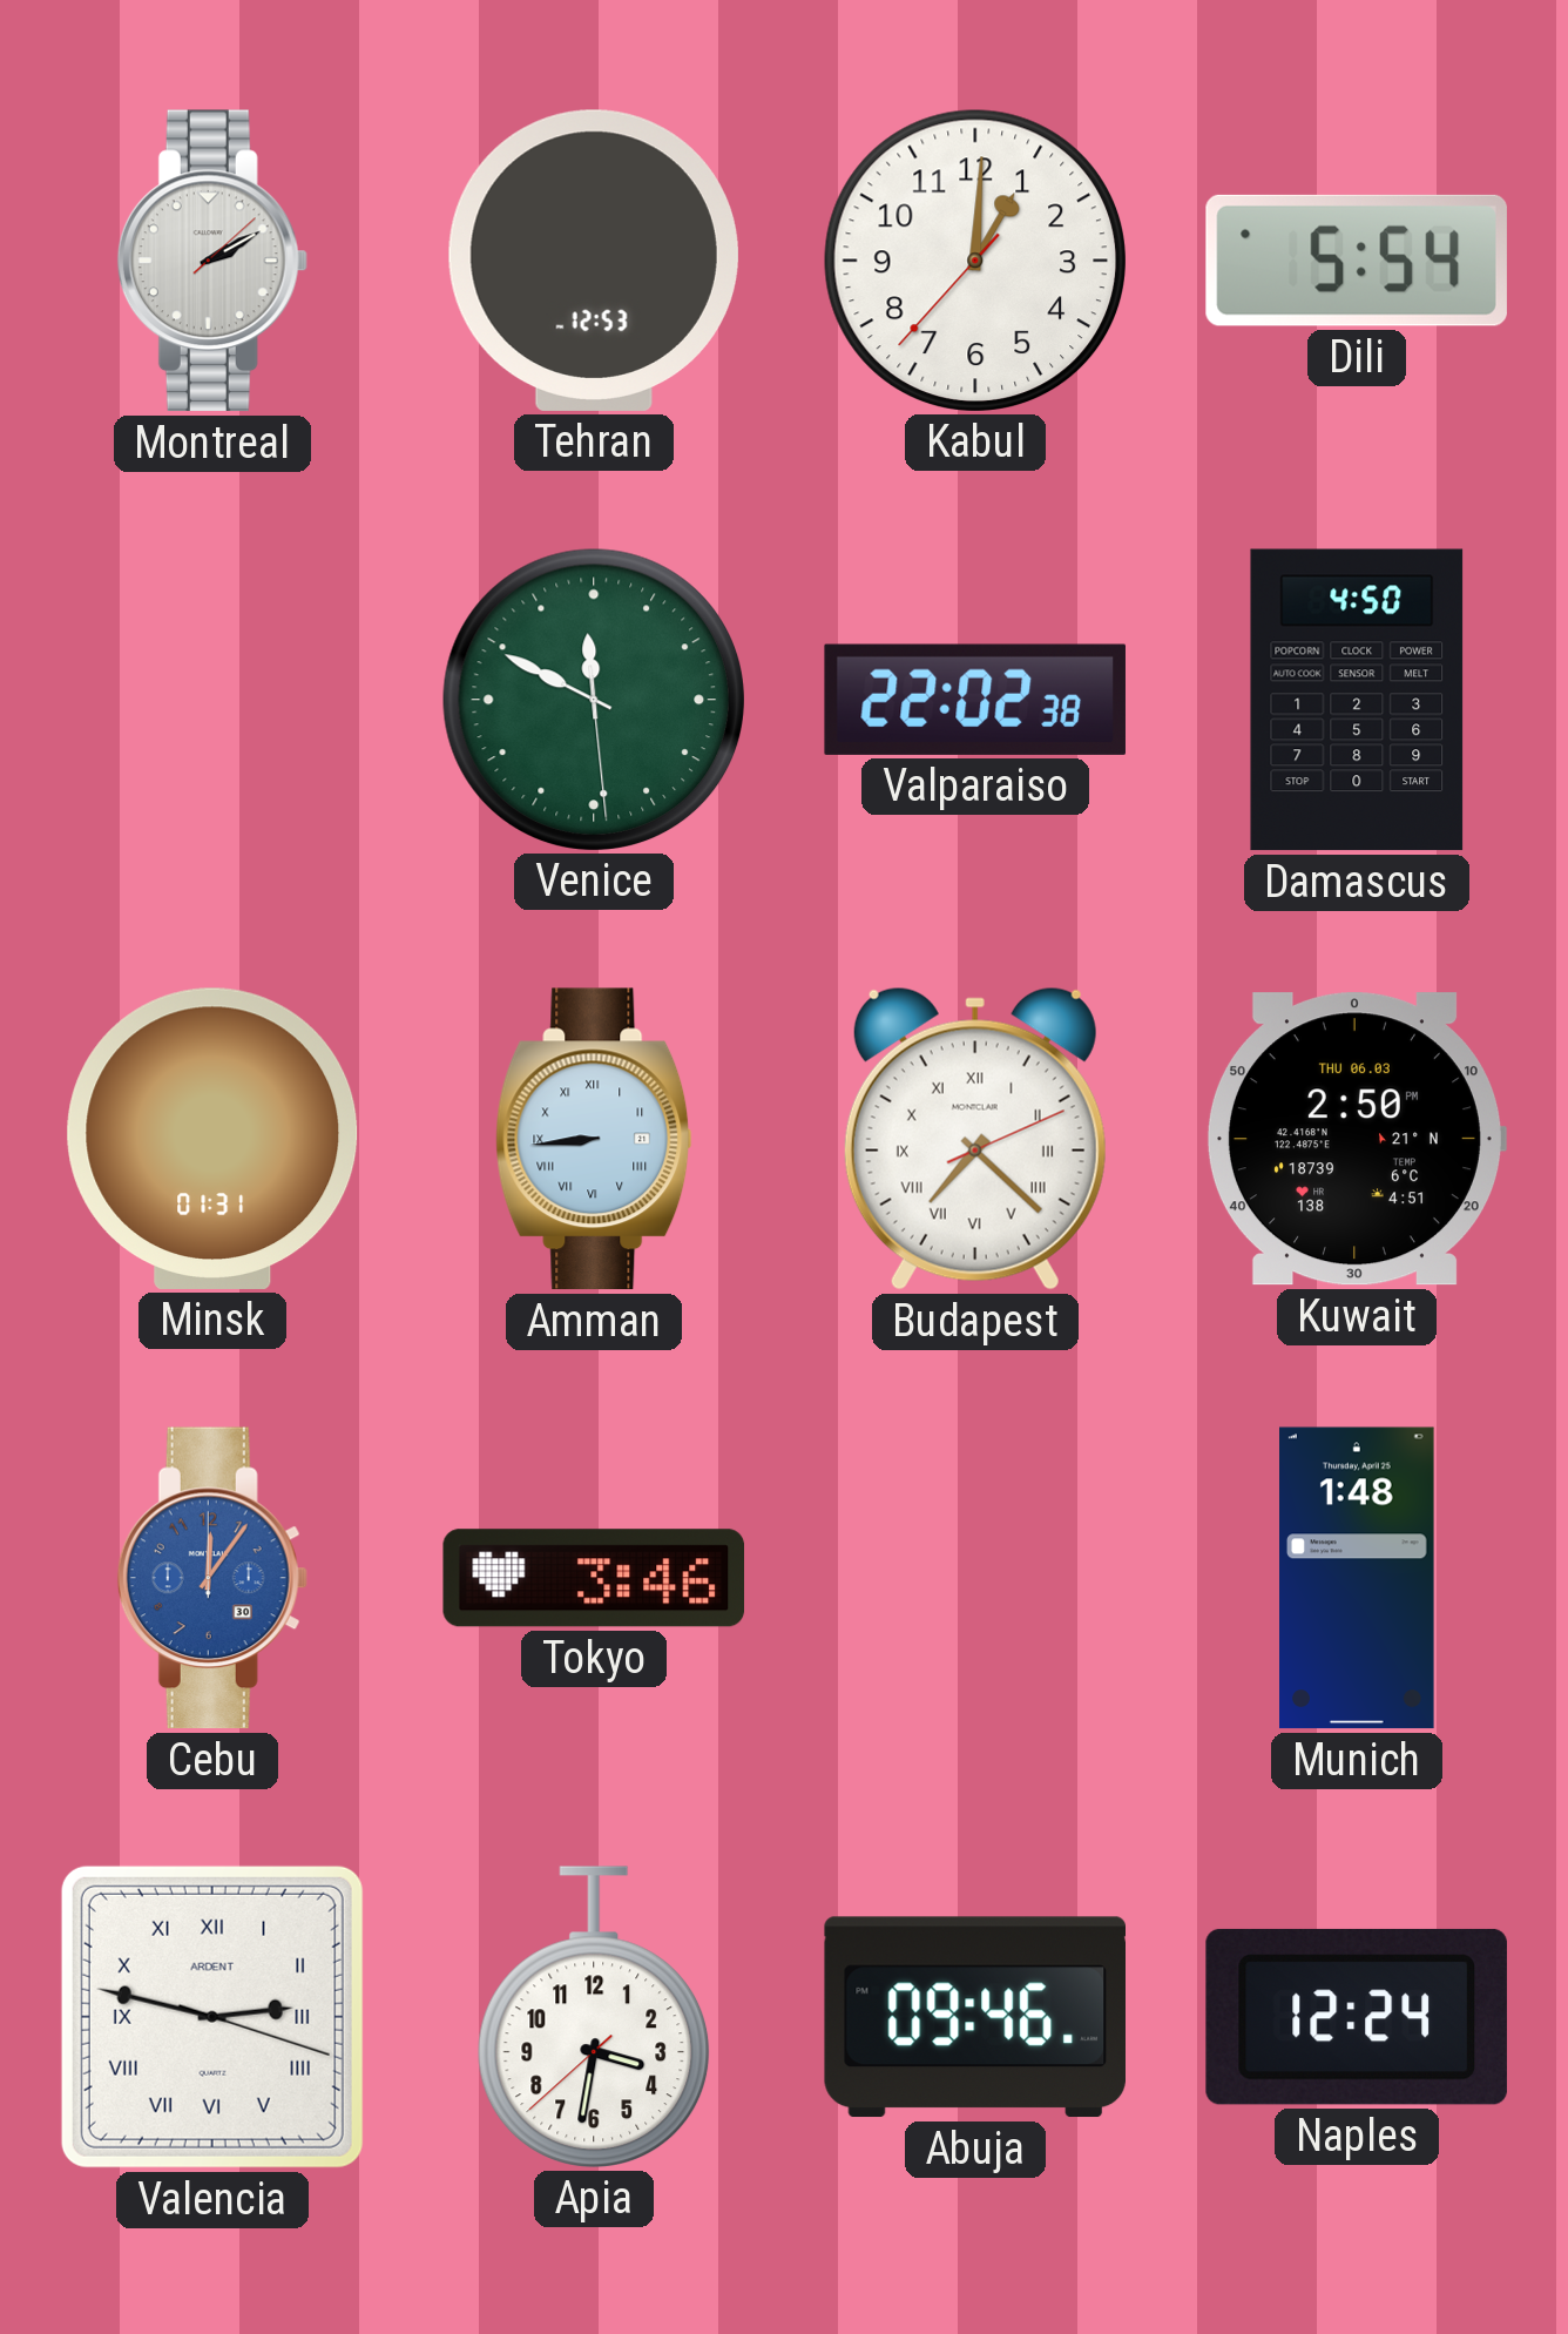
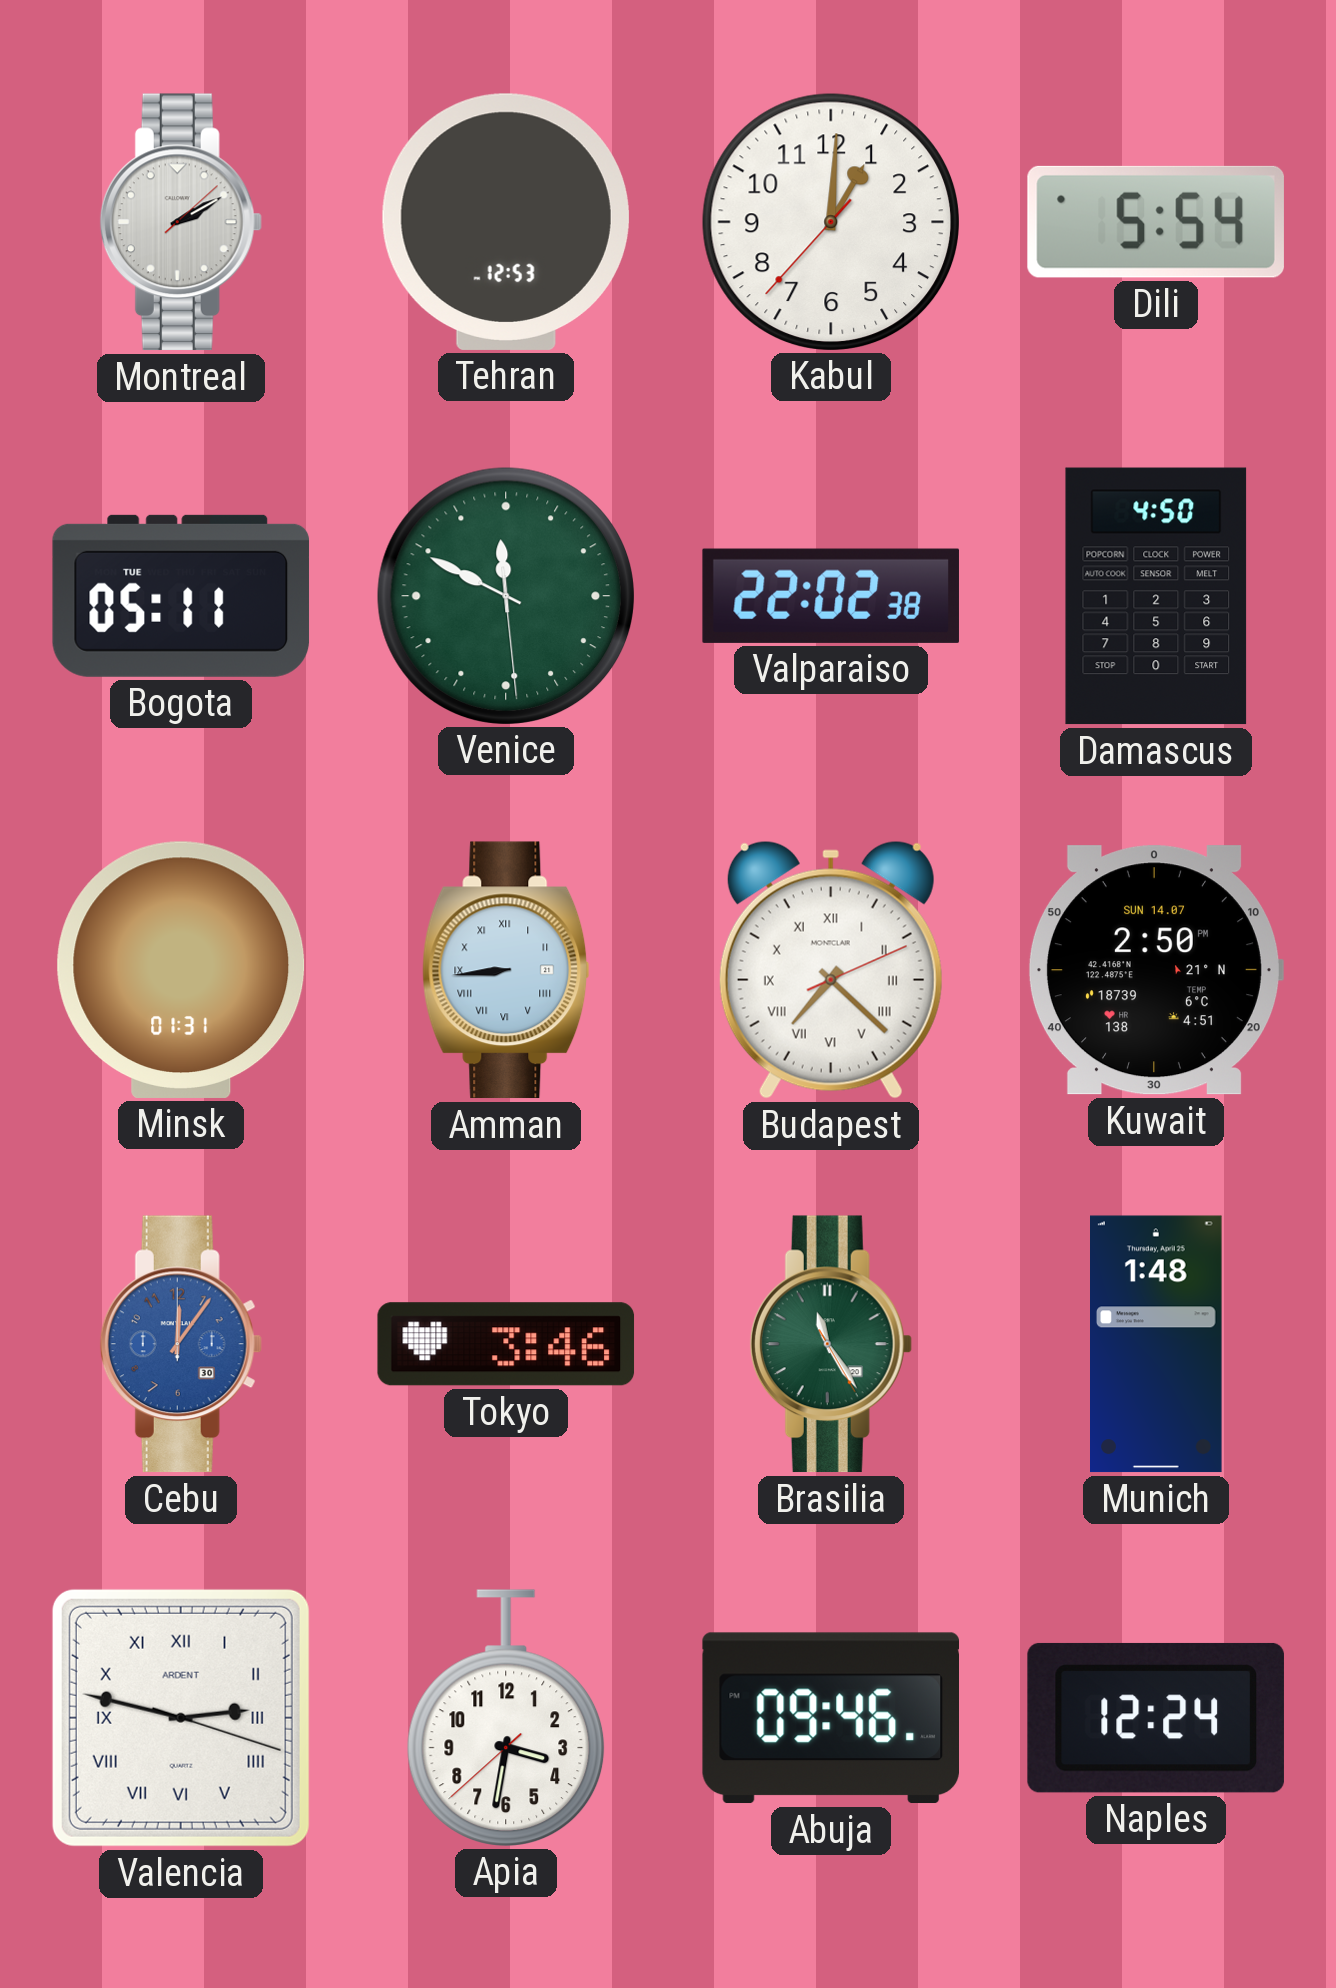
Bogota: none -> 05:11 (181, 596)
Kuwait date: THU 06.03 -> SUN 14.07 (1155, 970)
Brasilia: none -> 11:24 (831, 1344)
